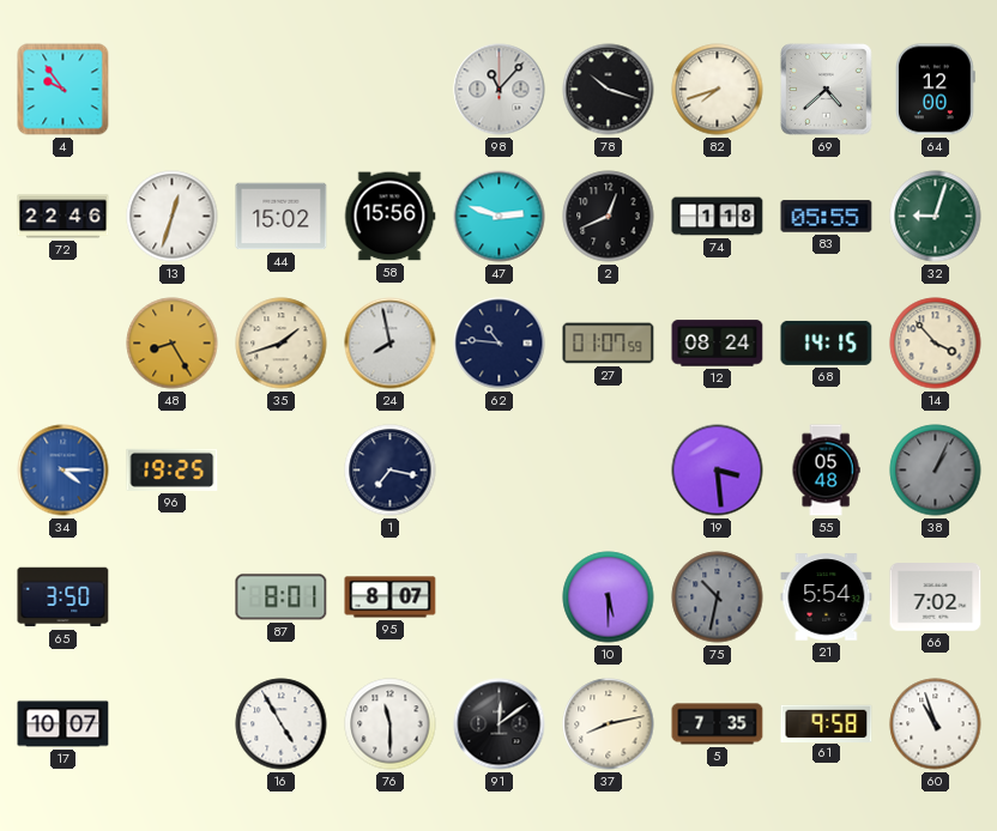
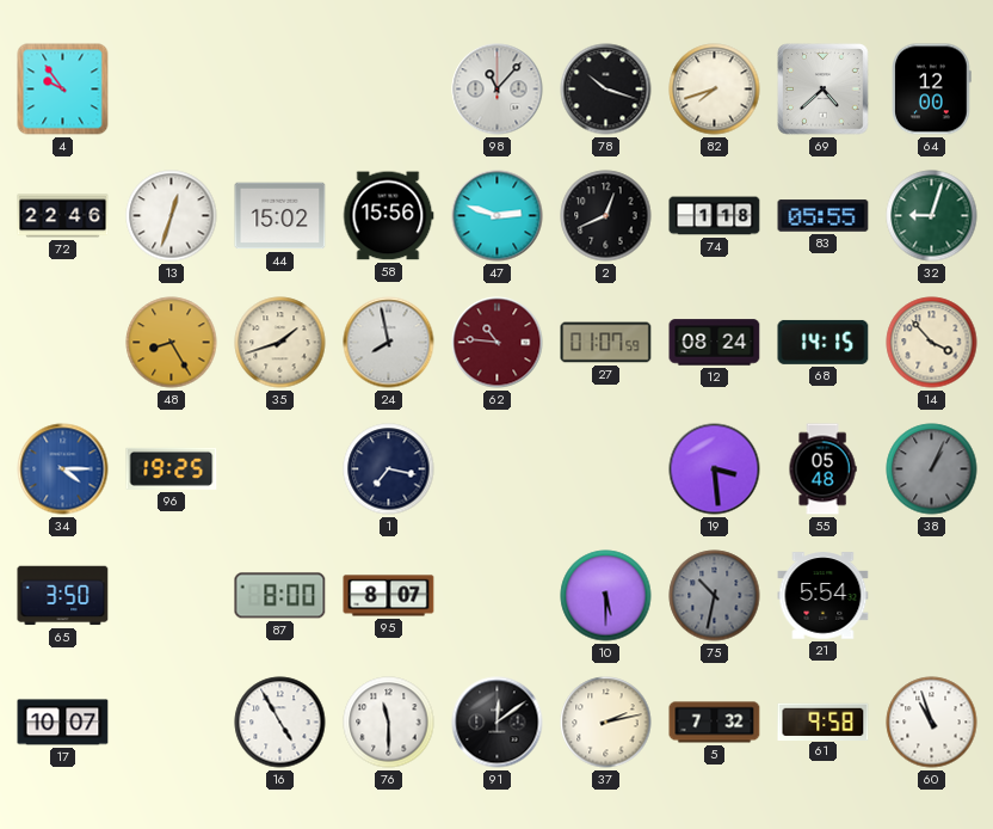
62 dial: navy -> burgundy (498, 343)
87: 8:01 -> 8:00 (280, 596)
66: 7:02 -> none (936, 598)
37: 8:13 -> 2:13 (606, 723)
5: 7:35 -> 7:32 (715, 723)
